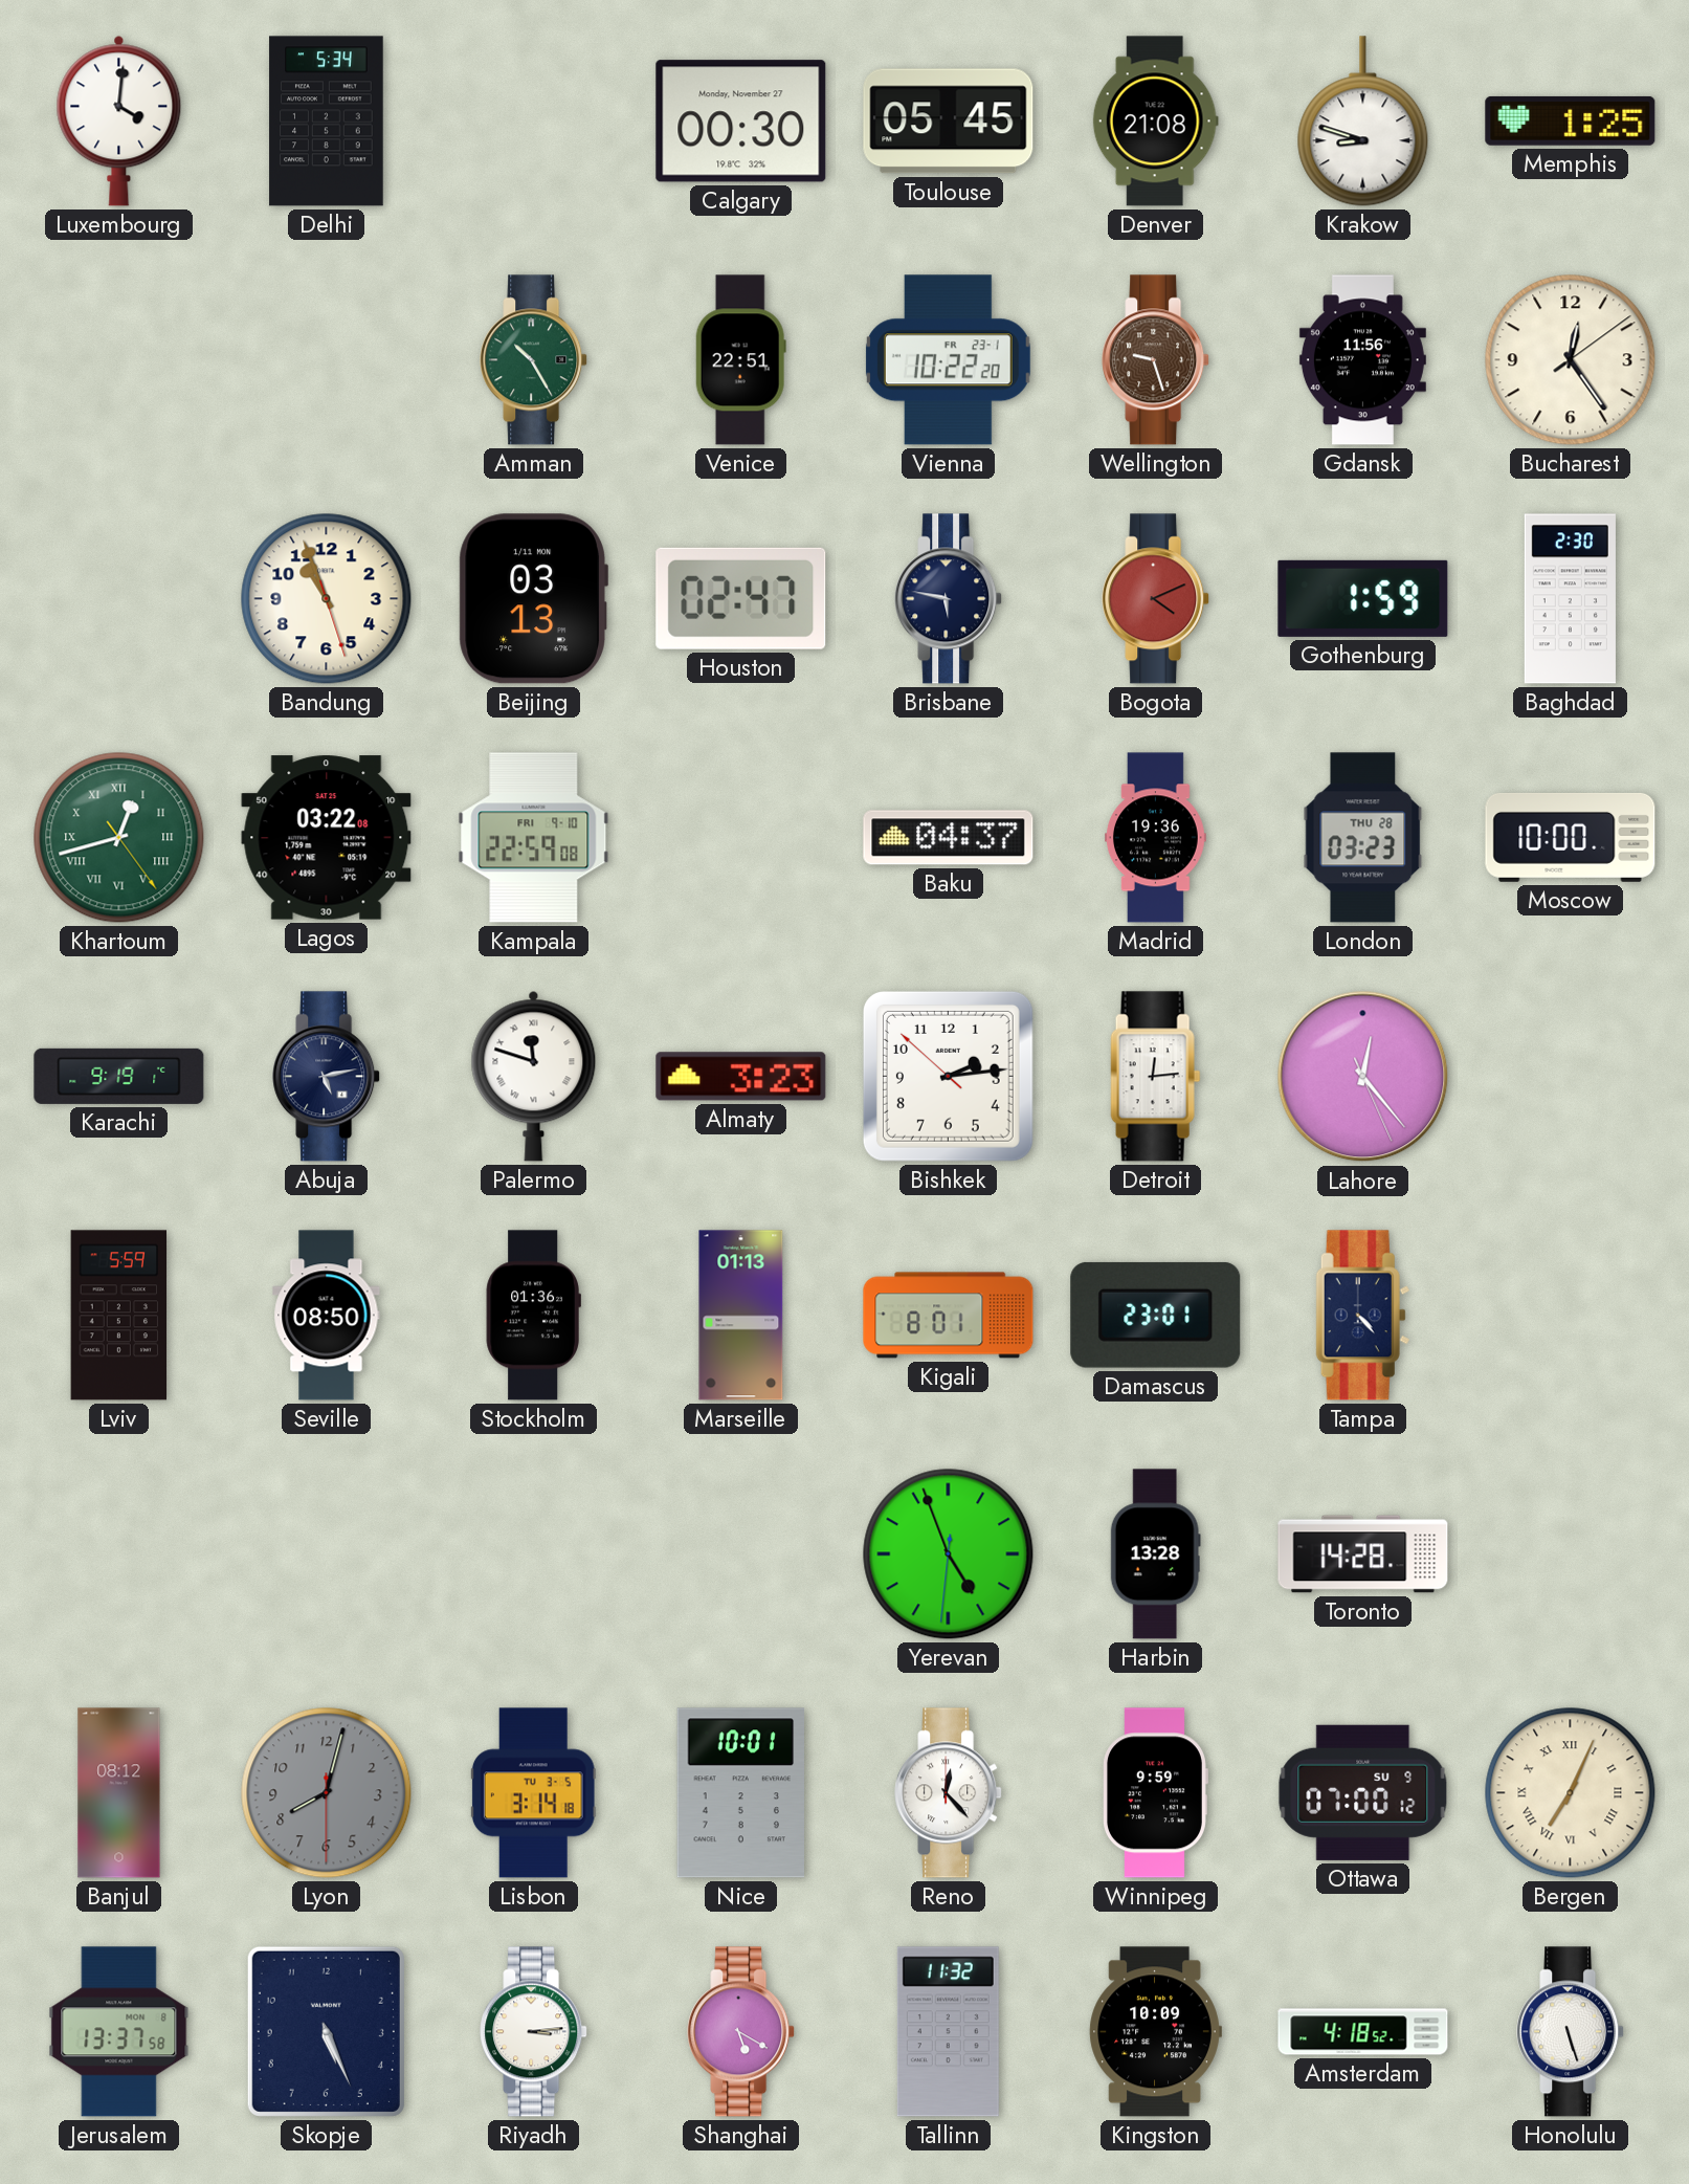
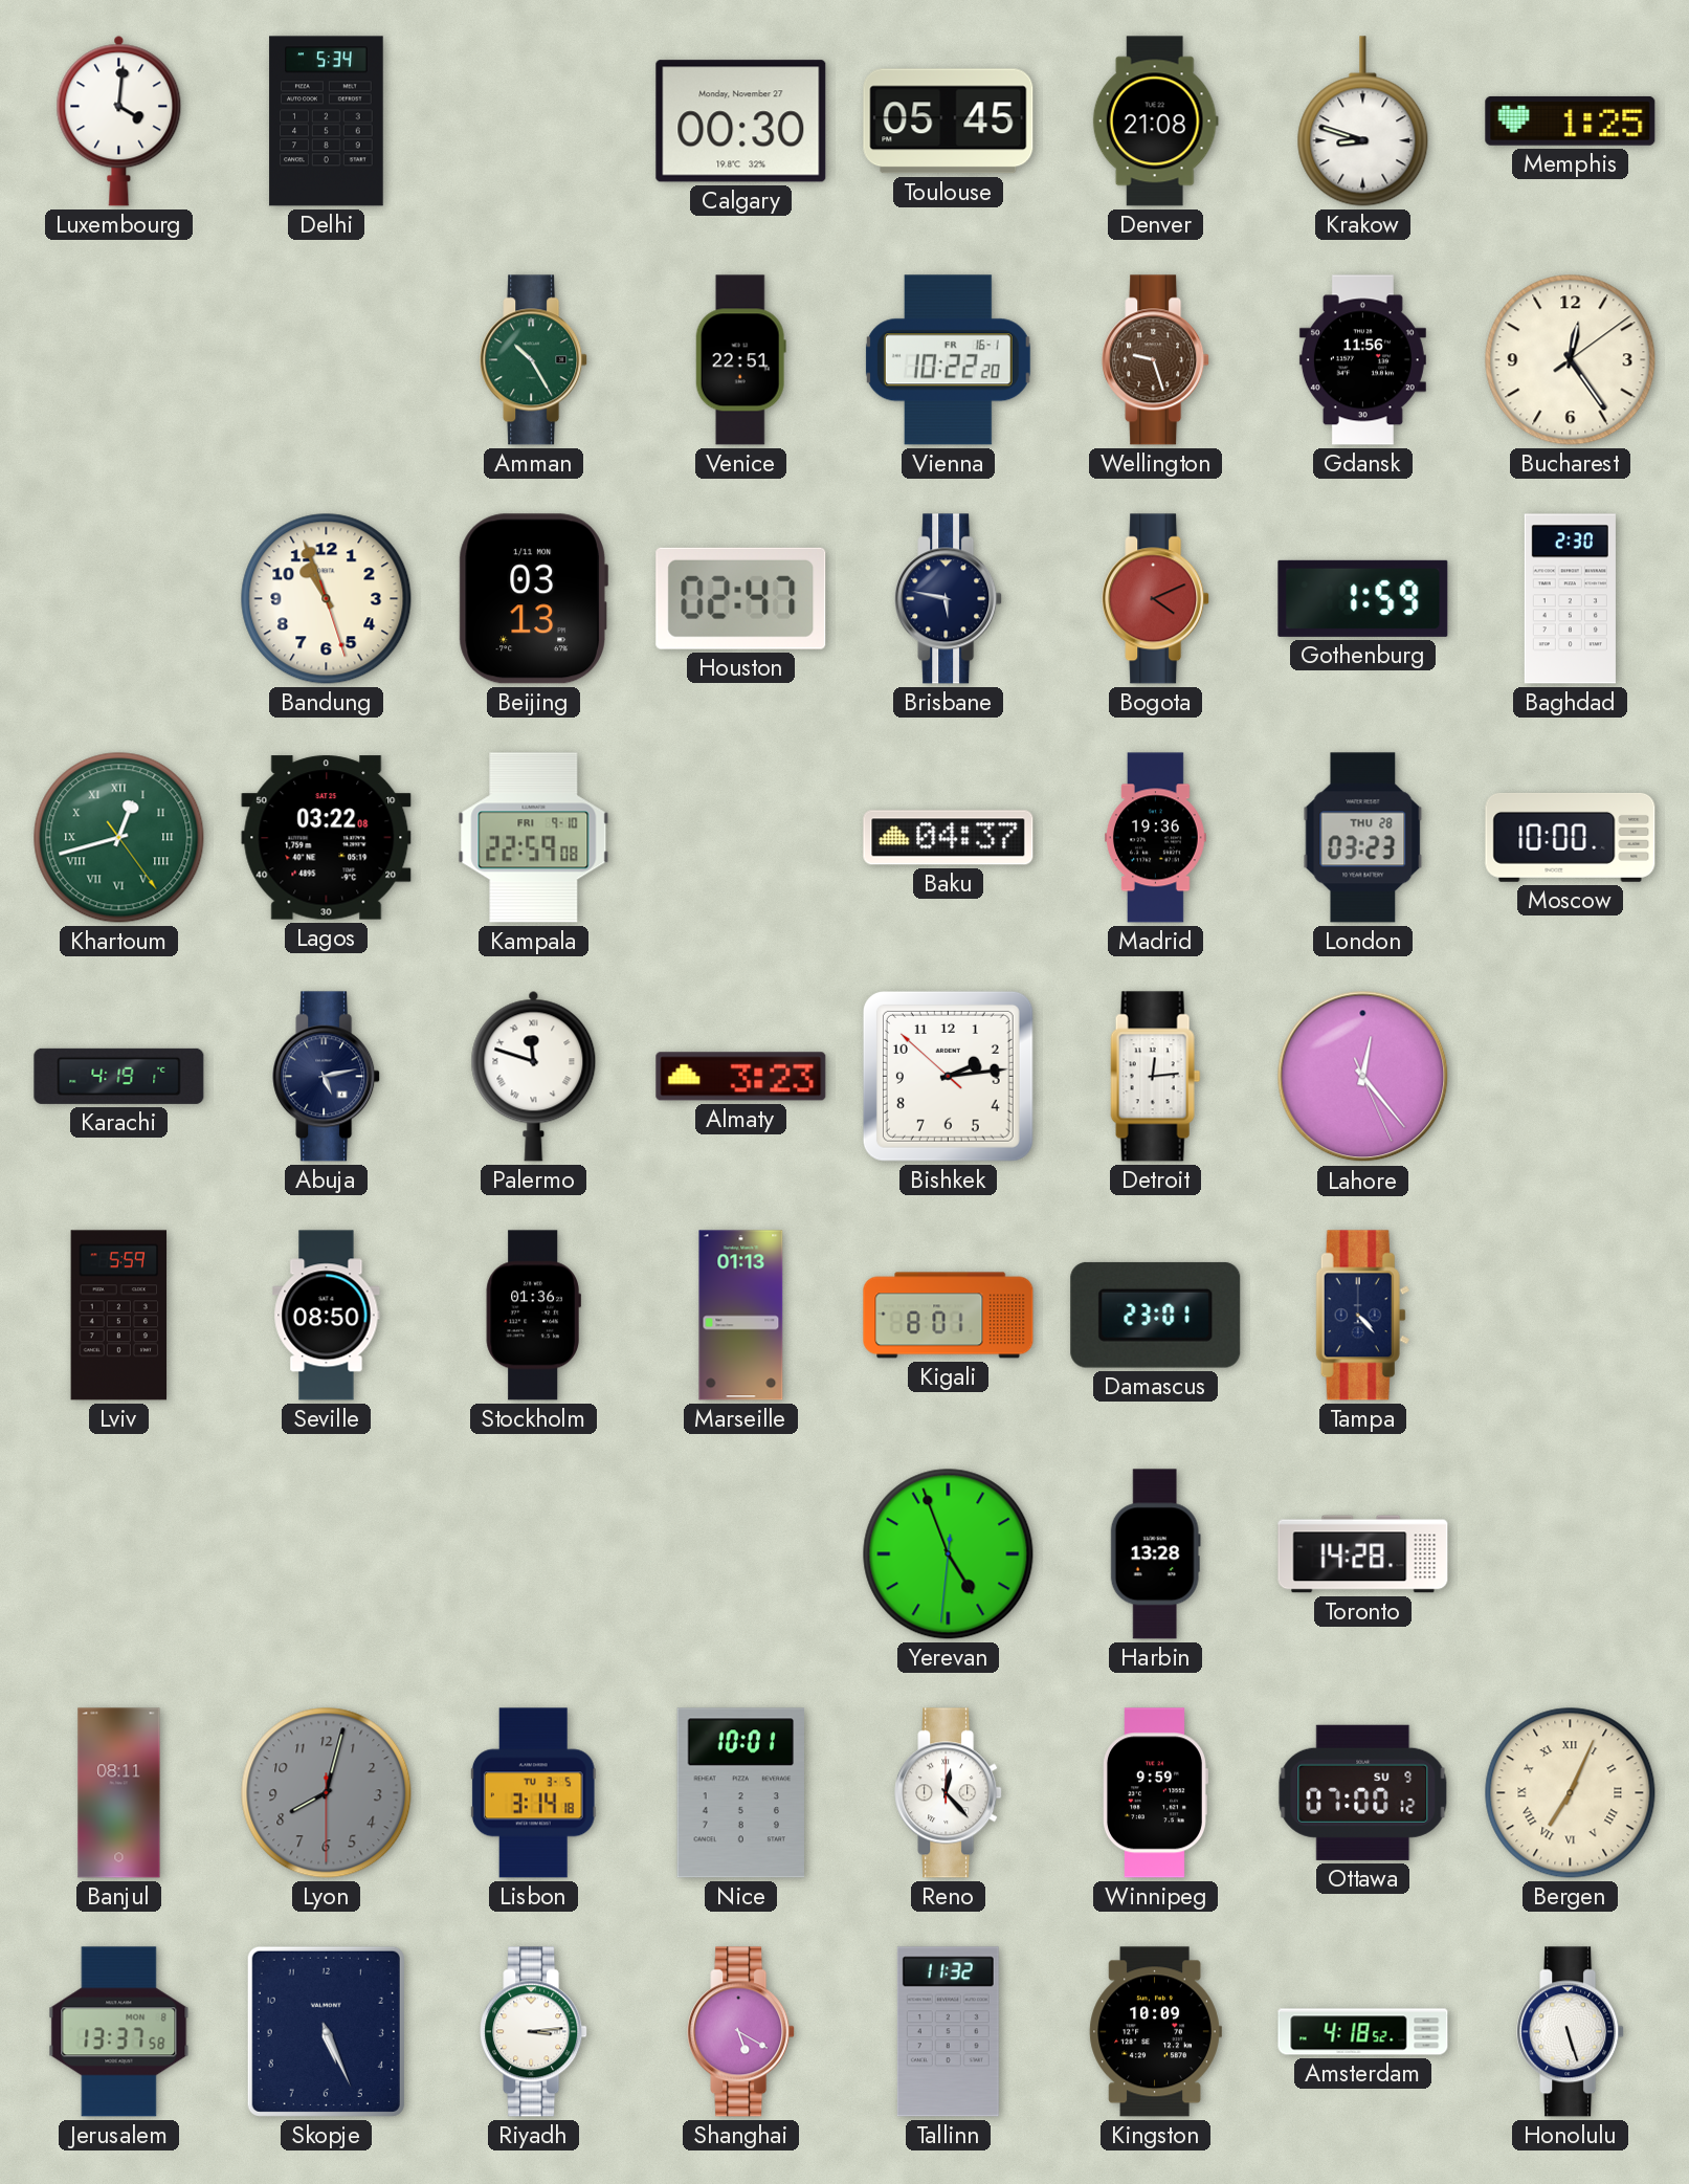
Vienna date: FR 23-1 -> FR 16-1 (948, 360)
Karachi: 9:19 -> 4:19 (119, 1076)
Banjul: 08:12 -> 08:11 (119, 1793)
